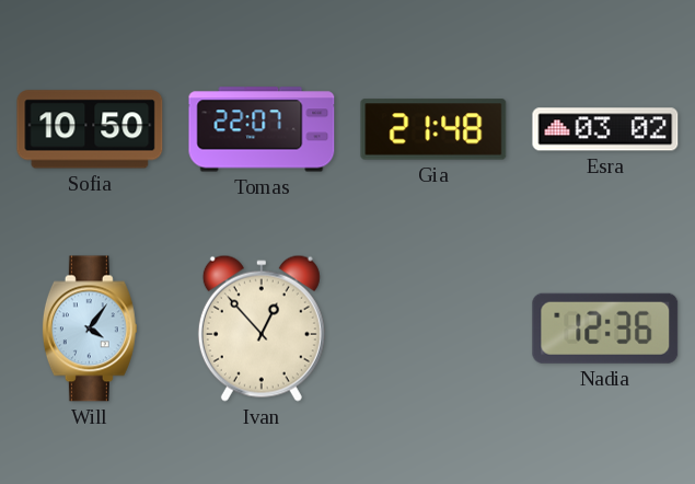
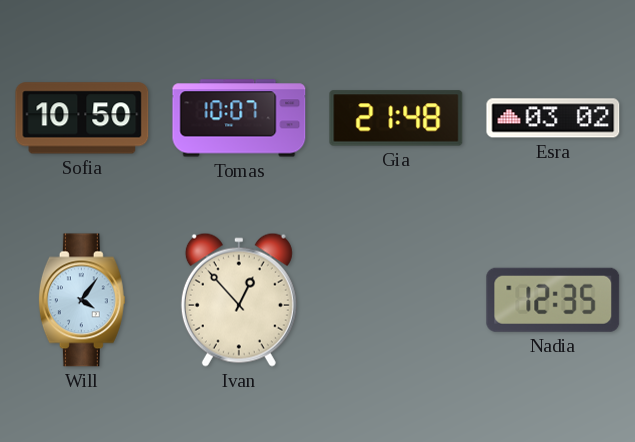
Tomas: 22:07 -> 10:07 (239, 118)
Nadia: 12:36 -> 12:35 (553, 300)
